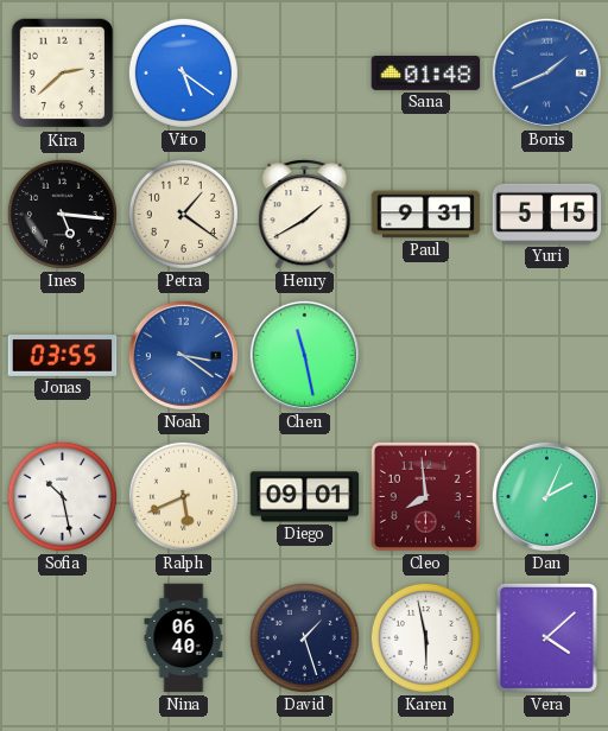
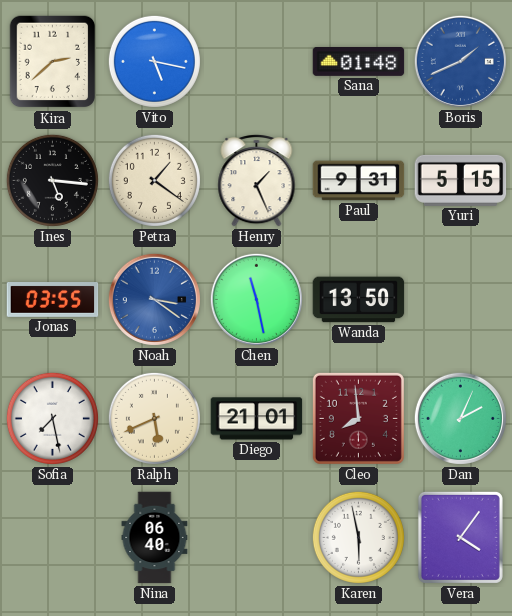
Vito: 5:21 -> 5:17 (154, 61)
Henry: 1:40 -> 1:26 (257, 180)
Wanda: none -> 13:50 (359, 300)
Sofia: 10:28 -> 7:28 (52, 418)
Diego: 09:01 -> 21:01 (257, 419)
David: 1:27 -> none (304, 637)
Vera: 4:08 -> 4:06 (460, 537)
